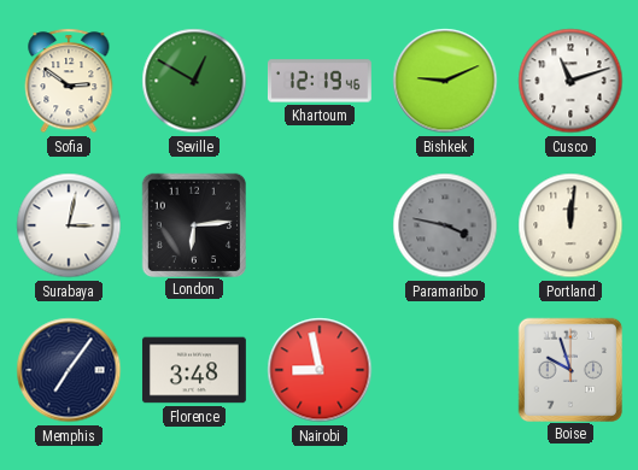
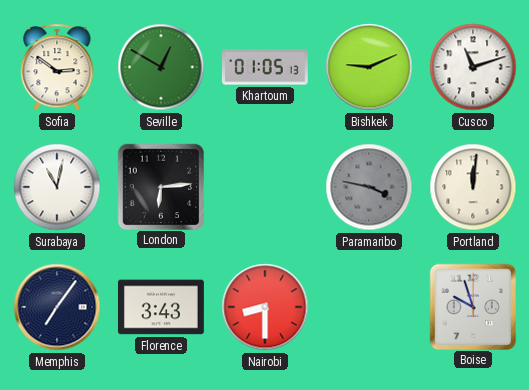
Khartoum: 12:19 -> 01:05 (265, 67)
Surabaya: 3:02 -> 11:02 (57, 187)
Florence: 3:48 -> 3:43 (161, 307)
Nairobi: 8:58 -> 8:30 (265, 307)
